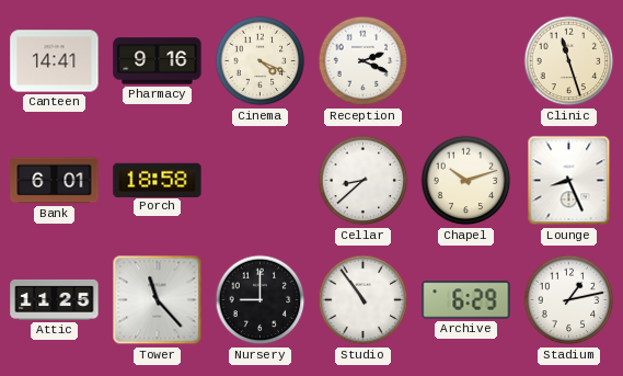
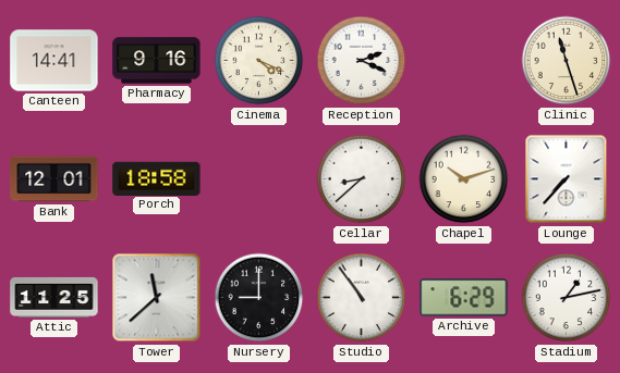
Bank: 6:01 -> 12:01 (54, 179)
Lounge: 8:26 -> 7:37 (567, 179)
Tower: 11:23 -> 11:38 (157, 298)
